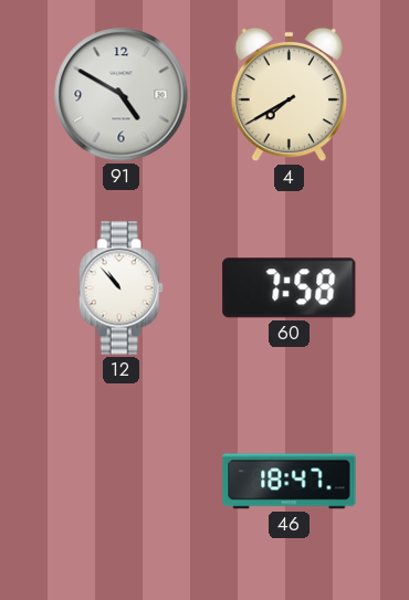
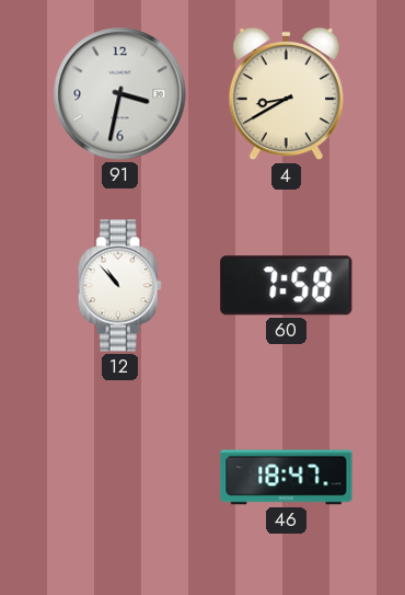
91: 4:50 -> 3:32 (120, 94)
4: 7:40 -> 8:40 (287, 94)
